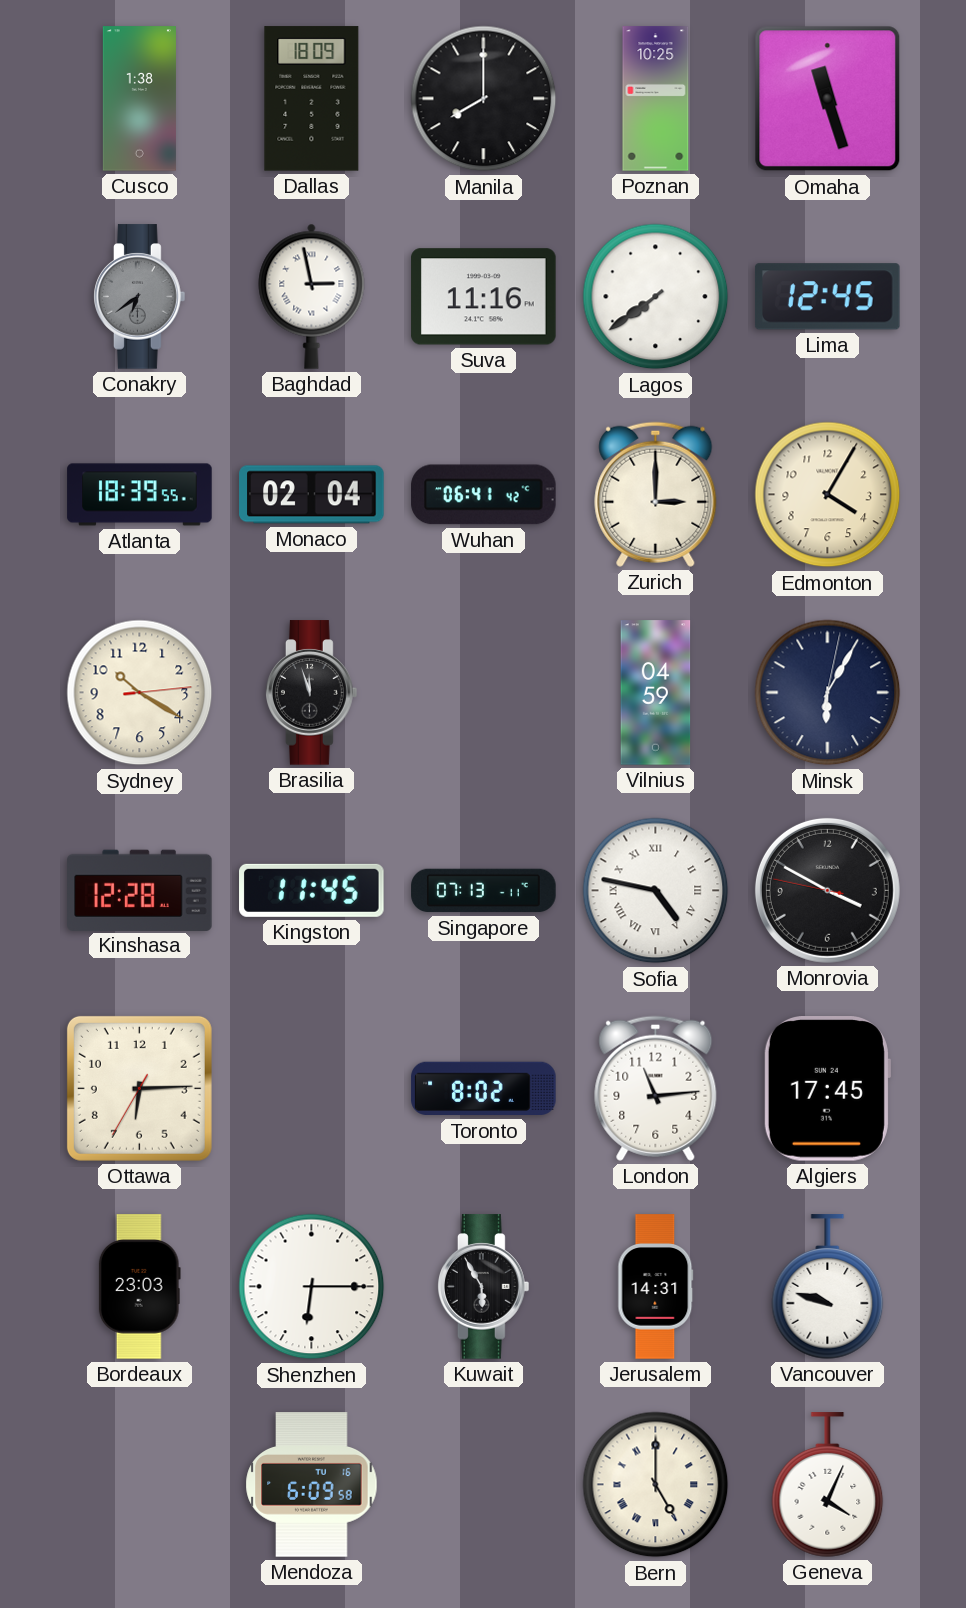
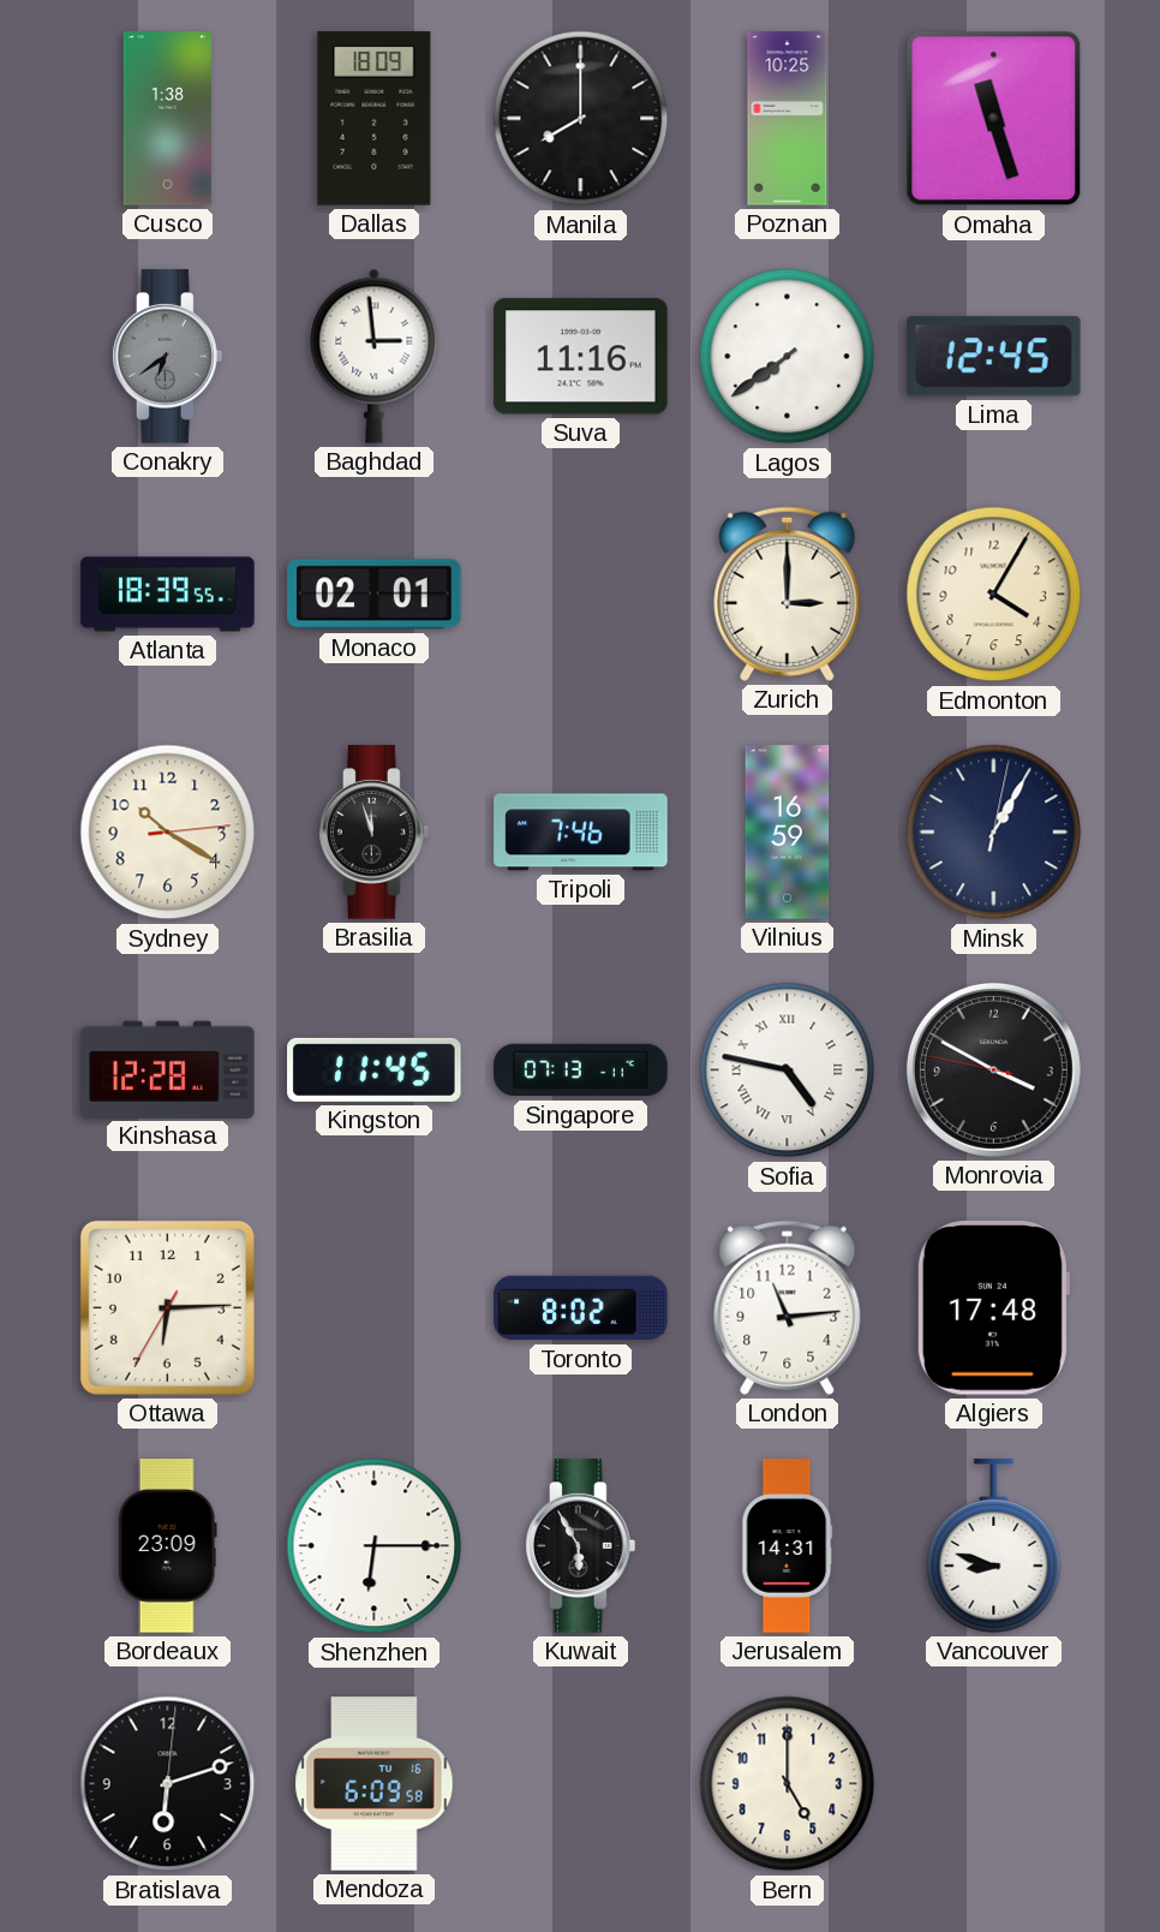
Baghdad: 2:58 -> 2:59 (375, 356)
Monaco: 02:04 -> 02:01 (375, 595)
Wuhan: 06:41 -> none (484, 495)
Tripoli: none -> 7:46 (581, 833)
Vilnius: 04:59 -> 16:59 (788, 833)
Minsk: 6:05 -> 1:05 (994, 833)
Algiers: 17:45 -> 17:48 (993, 1308)
Bordeaux: 23:03 -> 23:09 (167, 1546)
Vancouver: 9:48 -> 8:48 (994, 1546)
Bratislava: none -> 6:12 (168, 1784)
Bern numerals: Roman -> Arabic (788, 1784)
Geneva: 4:04 -> none (828, 1485)
